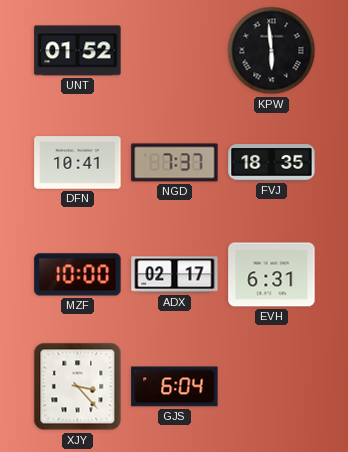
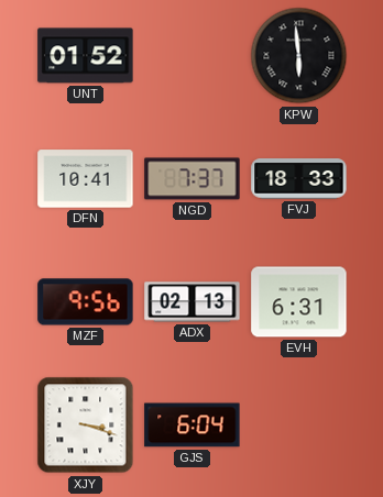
FVJ: 18:35 -> 18:33 (299, 179)
MZF: 10:00 -> 9:56 (86, 302)
ADX: 02:17 -> 02:13 (193, 302)
XJY: 3:23 -> 3:18 (86, 426)
